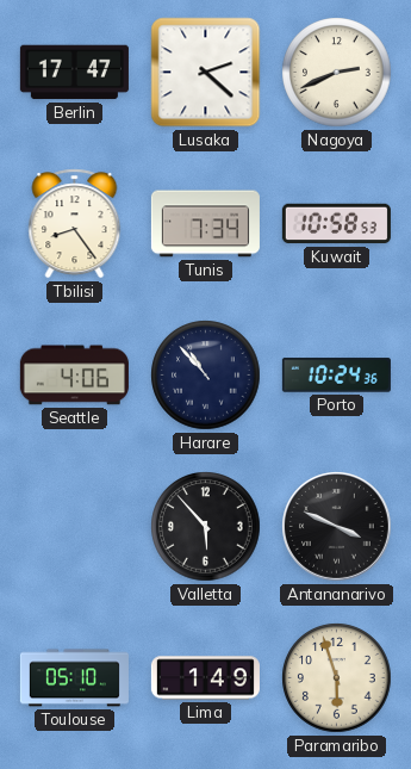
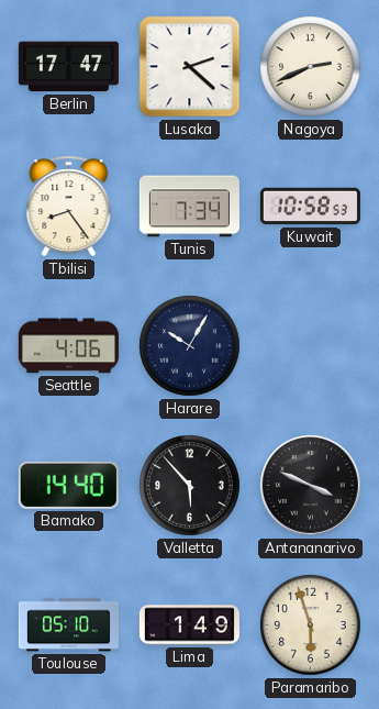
Harare: 10:53 -> 10:05 (190, 346)
Porto: 10:24 -> none (336, 376)
Bamako: none -> 14:40 (68, 485)
